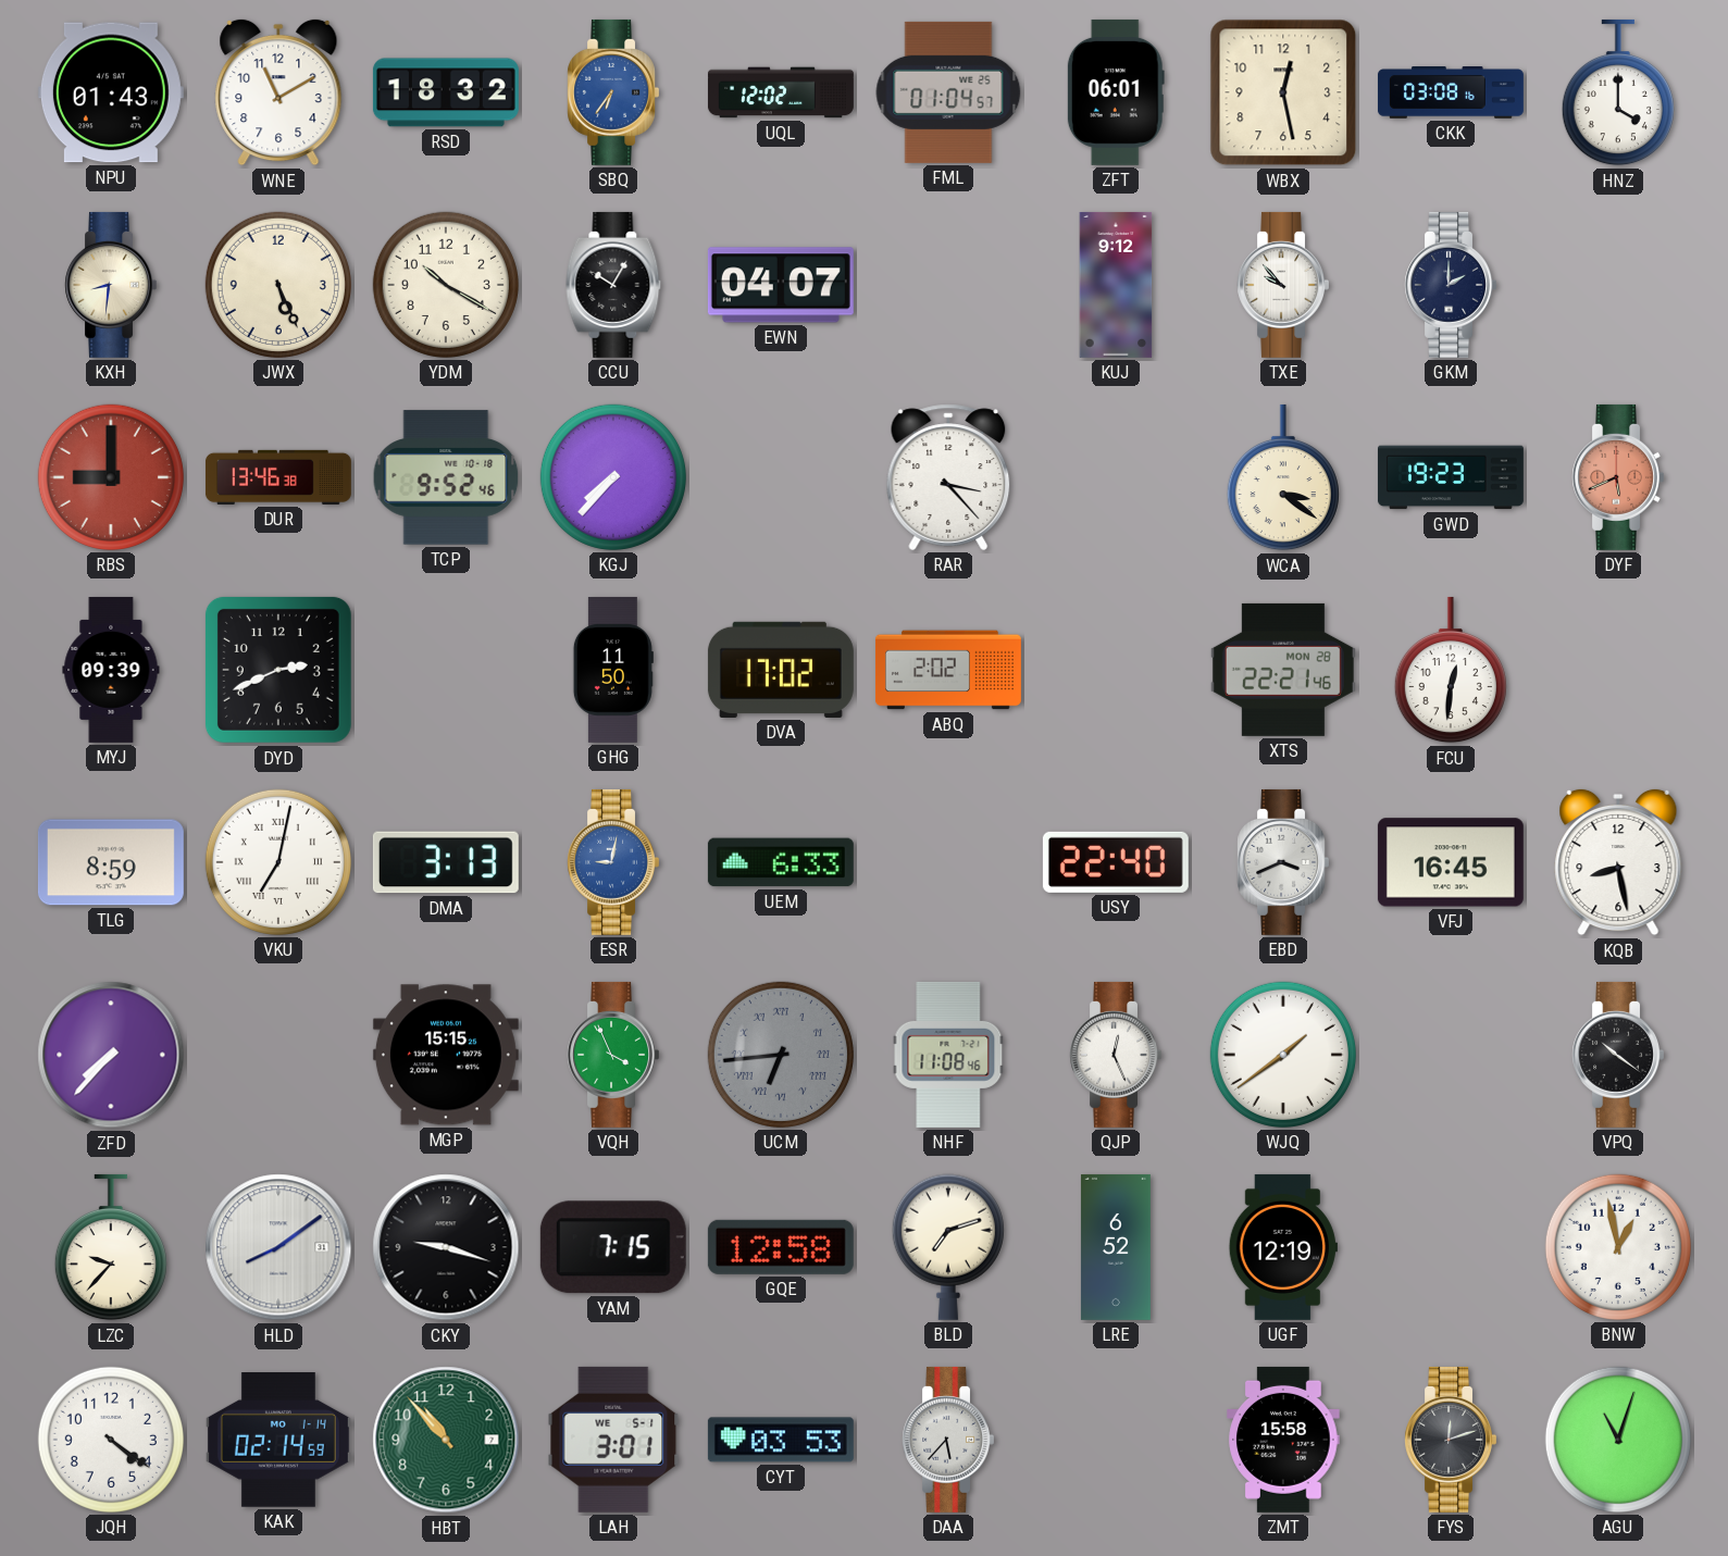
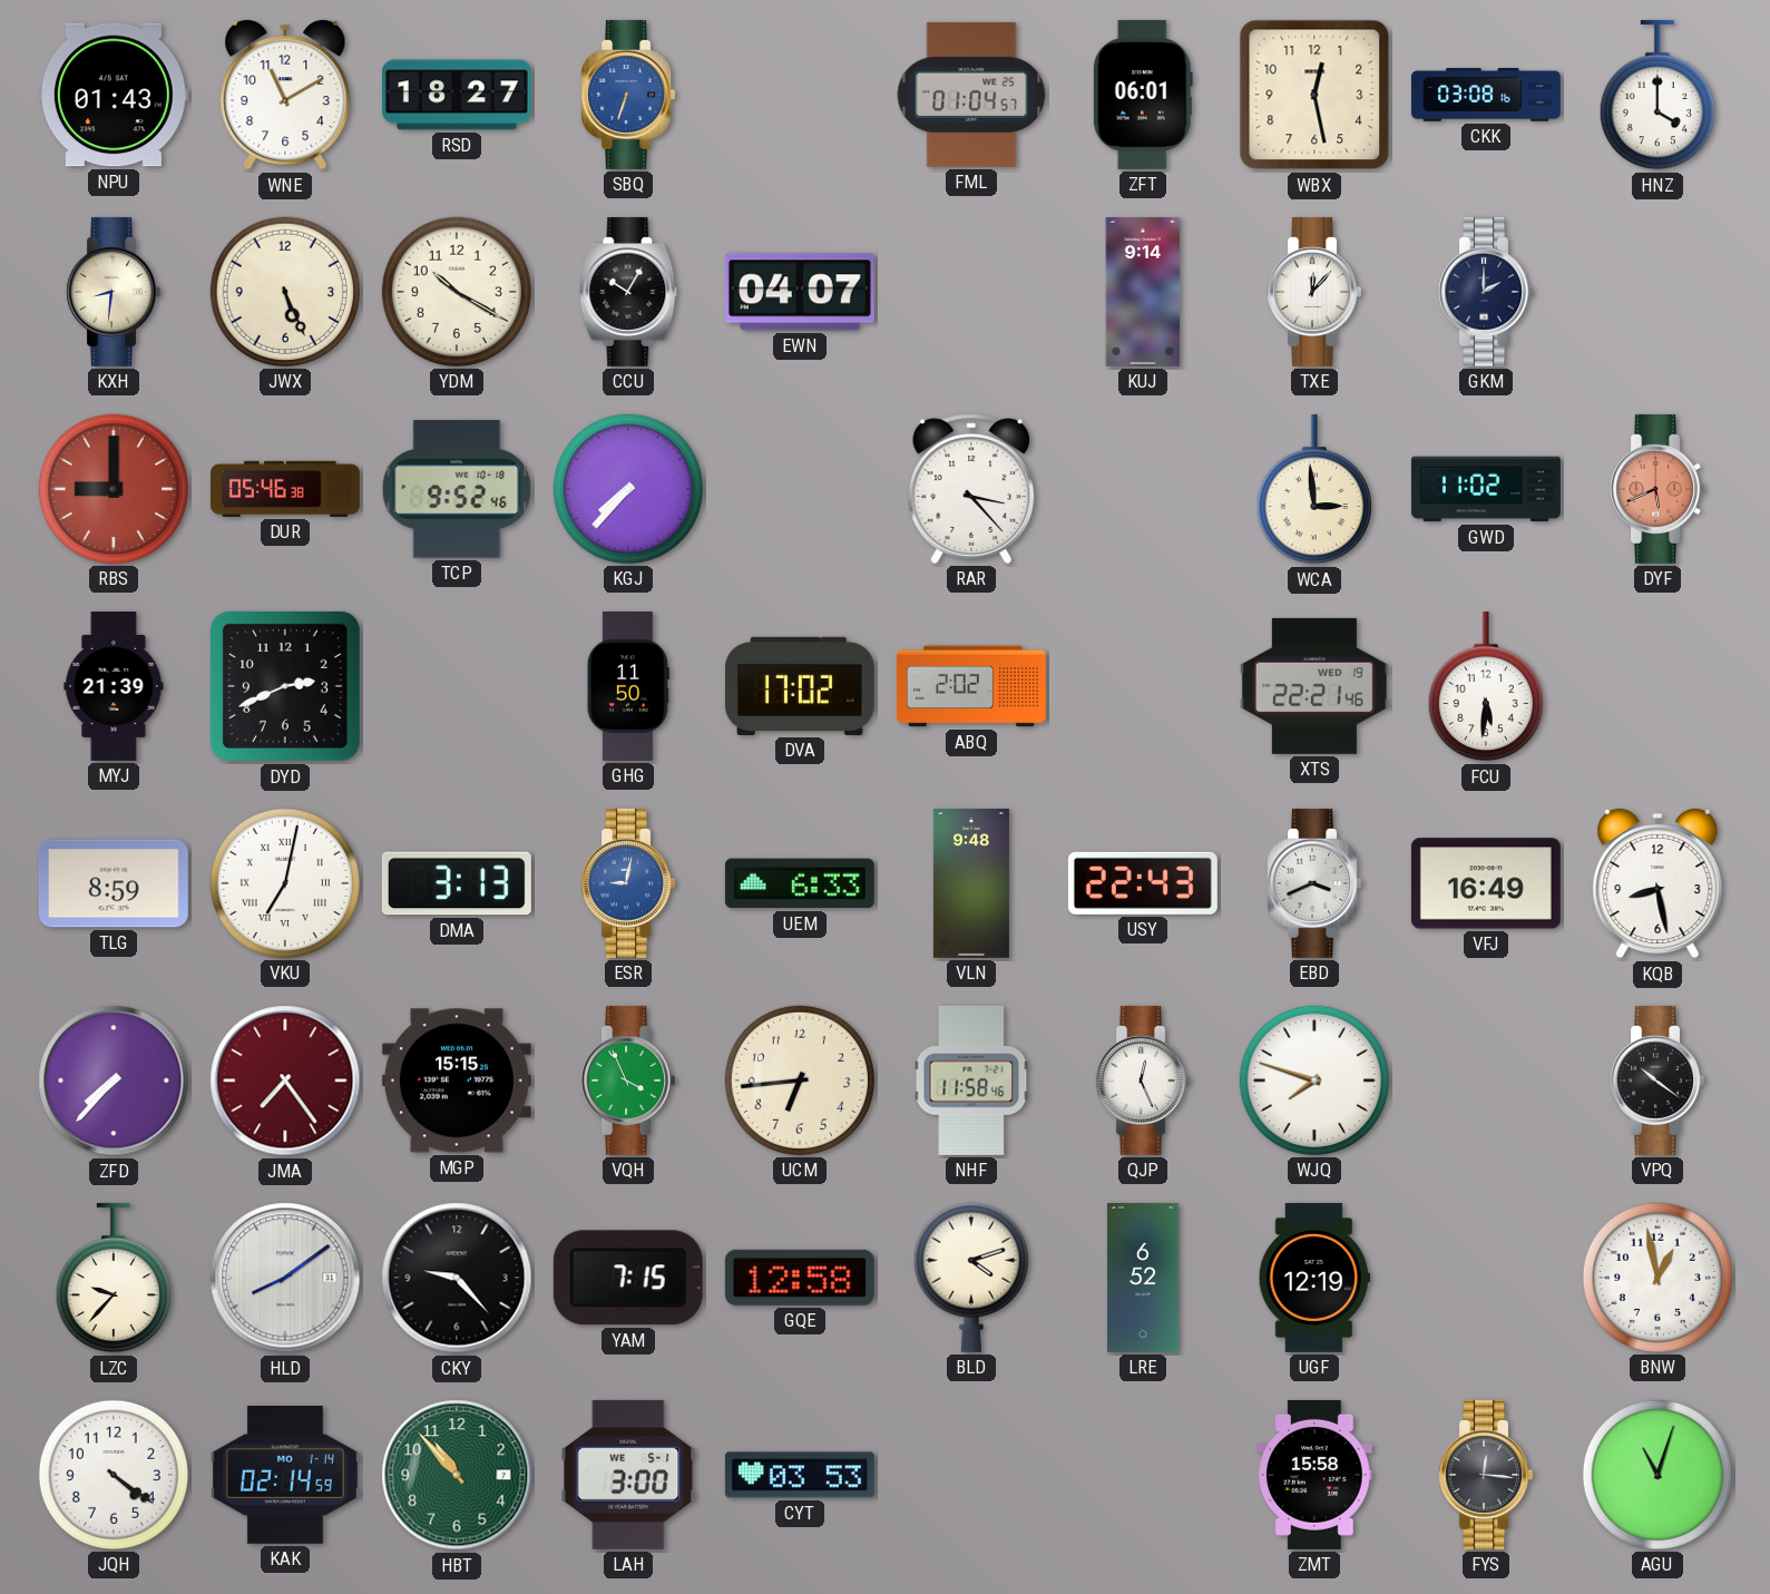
RSD: 18:32 -> 18:27 (457, 95)
SBQ: 6:36 -> 6:33 (627, 95)
UQL: 12:02 -> none (781, 92)
KUJ: 9:12 -> 9:14 (1143, 292)
TXE: 9:53 -> 12:07 (1313, 292)
DUR: 13:46 -> 05:46 (285, 489)
WCA: 3:21 -> 2:59 (1314, 489)
GWD: 19:23 -> 11:02 (1486, 489)
MYJ: 09:39 -> 21:39 (114, 686)
XTS date: MON 28 -> WED 19 (1314, 686)
FCU: 12:31 -> 5:31 (1486, 686)
VLN: none -> 9:48 (971, 883)
USY: 22:40 -> 22:43 (1143, 883)
VFJ: 16:45 -> 16:49 (1486, 883)
JMA: none -> 7:24 (285, 1080)
UCM dial: grey -> cream (800, 1080)
UCM numerals: Roman -> Arabic (800, 1080)
NHF: 11:08 -> 11:58 (971, 1080)
WJQ: 1:39 -> 7:48 (1314, 1080)
CKY: 9:18 -> 9:23 (457, 1278)
BLD: 7:12 -> 4:12 (971, 1278)
LAH: 3:01 -> 3:00 (628, 1475)
DAA: 5:37 -> none (947, 1440)
FYS: 12:12 -> 12:16 (1485, 1475)
